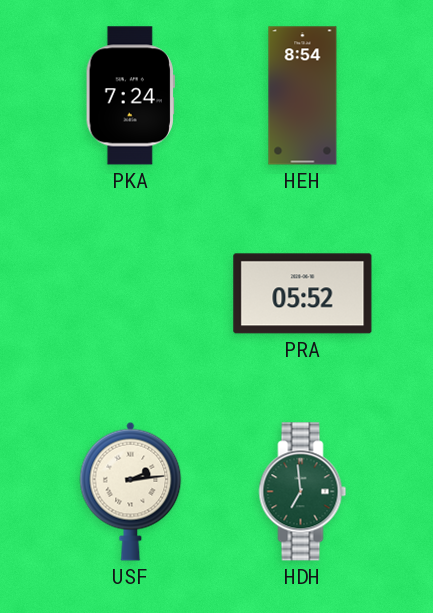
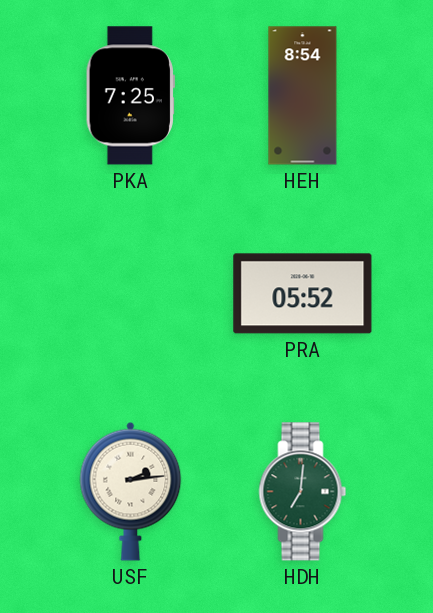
PKA: 7:24 -> 7:25 (130, 96)
HDH: 6:59 -> 7:01 (303, 492)
